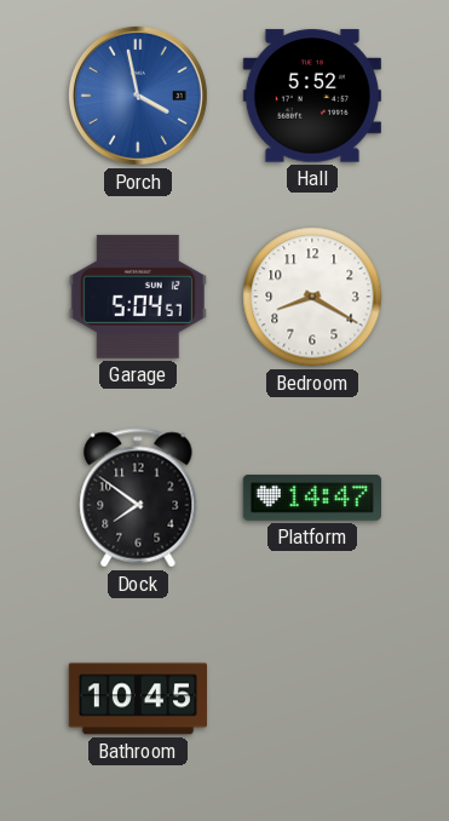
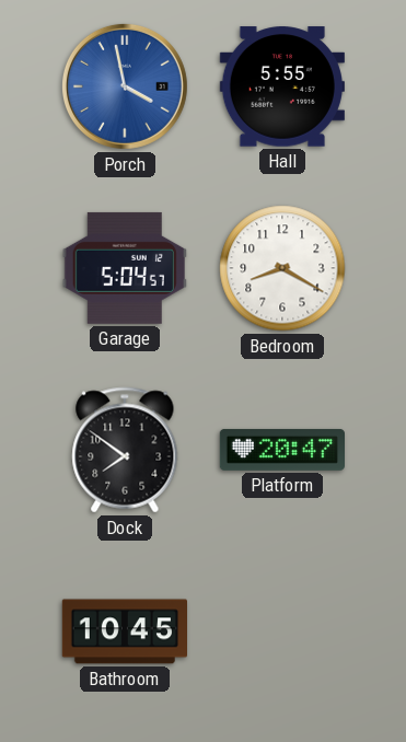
Hall: 5:52 -> 5:55 (282, 86)
Platform: 14:47 -> 20:47 (281, 450)
